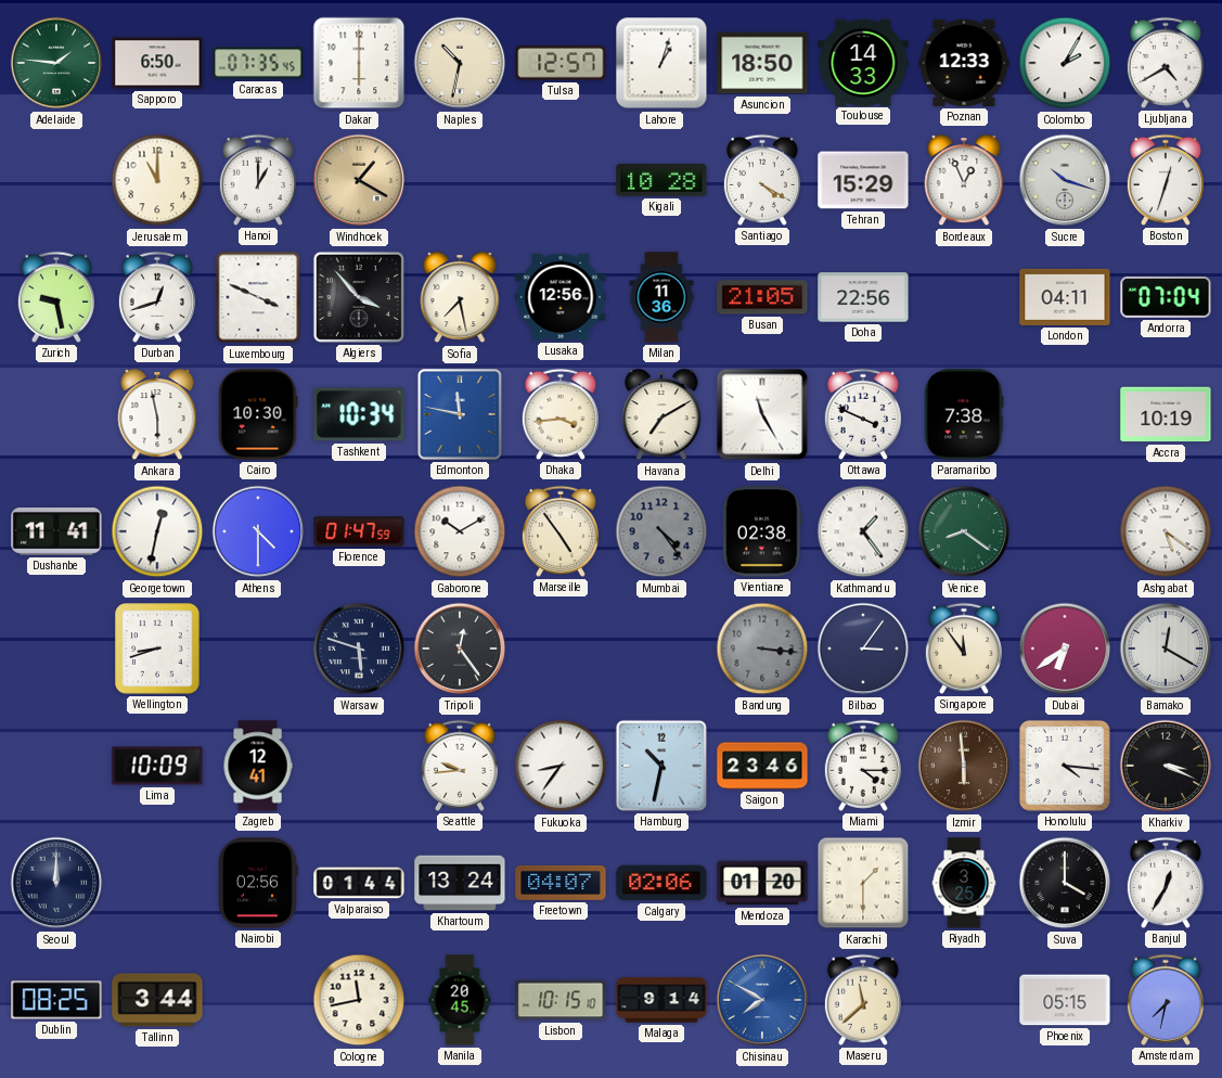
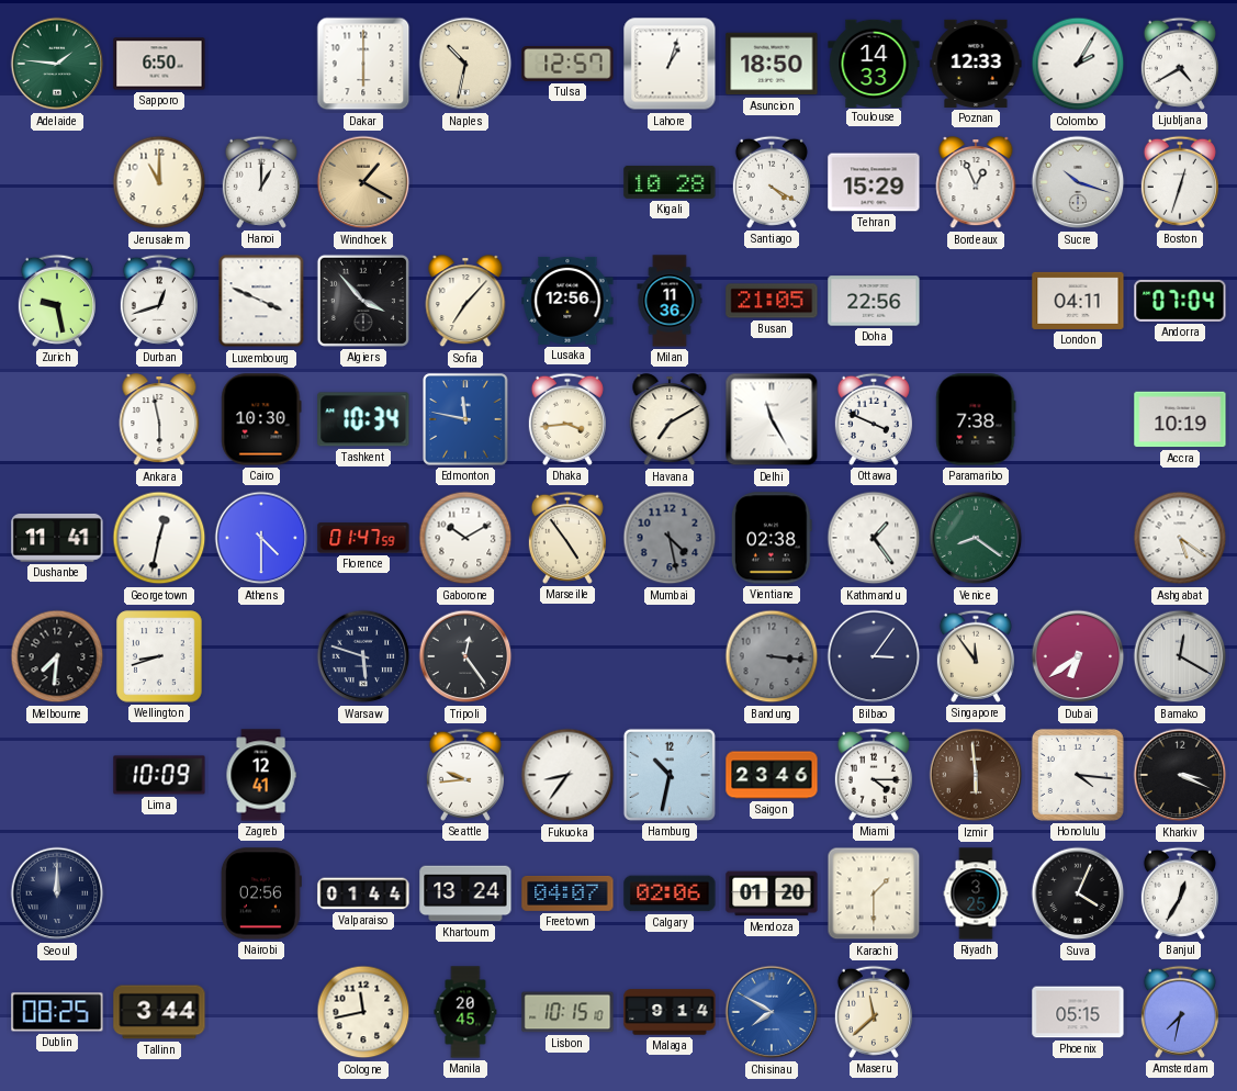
Caracas: 07:35 -> none (258, 63)
Sofia: 7:28 -> 7:07 (465, 302)
Mumbai: 4:24 -> 4:28 (670, 538)
Melbourne: none -> 7:31 (57, 656)
Suva: 4:00 -> 4:04 (1078, 893)
